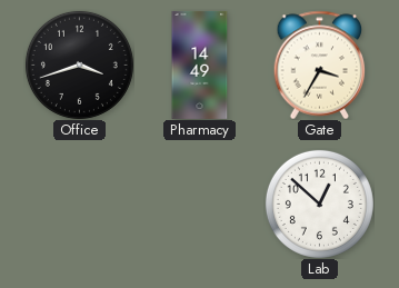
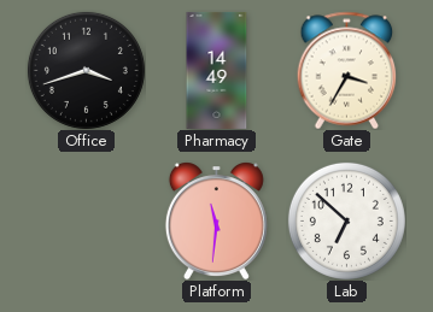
Platform: none -> 11:31 (216, 220)
Lab: 12:52 -> 6:52 (346, 220)
